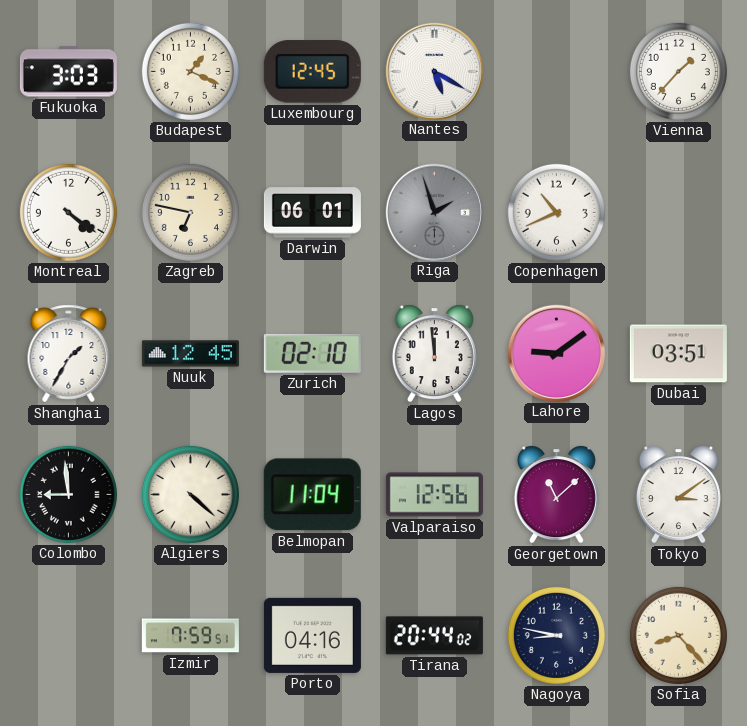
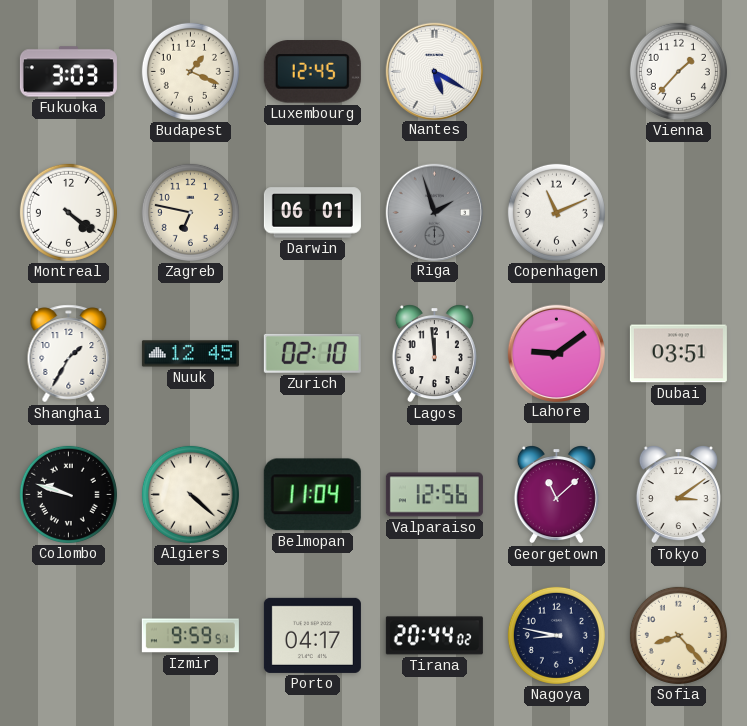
Copenhagen: 10:41 -> 11:11 (556, 212)
Colombo: 8:59 -> 9:48 (68, 494)
Izmir: 7:59 -> 9:59 (190, 636)
Porto: 04:16 -> 04:17 (312, 635)
